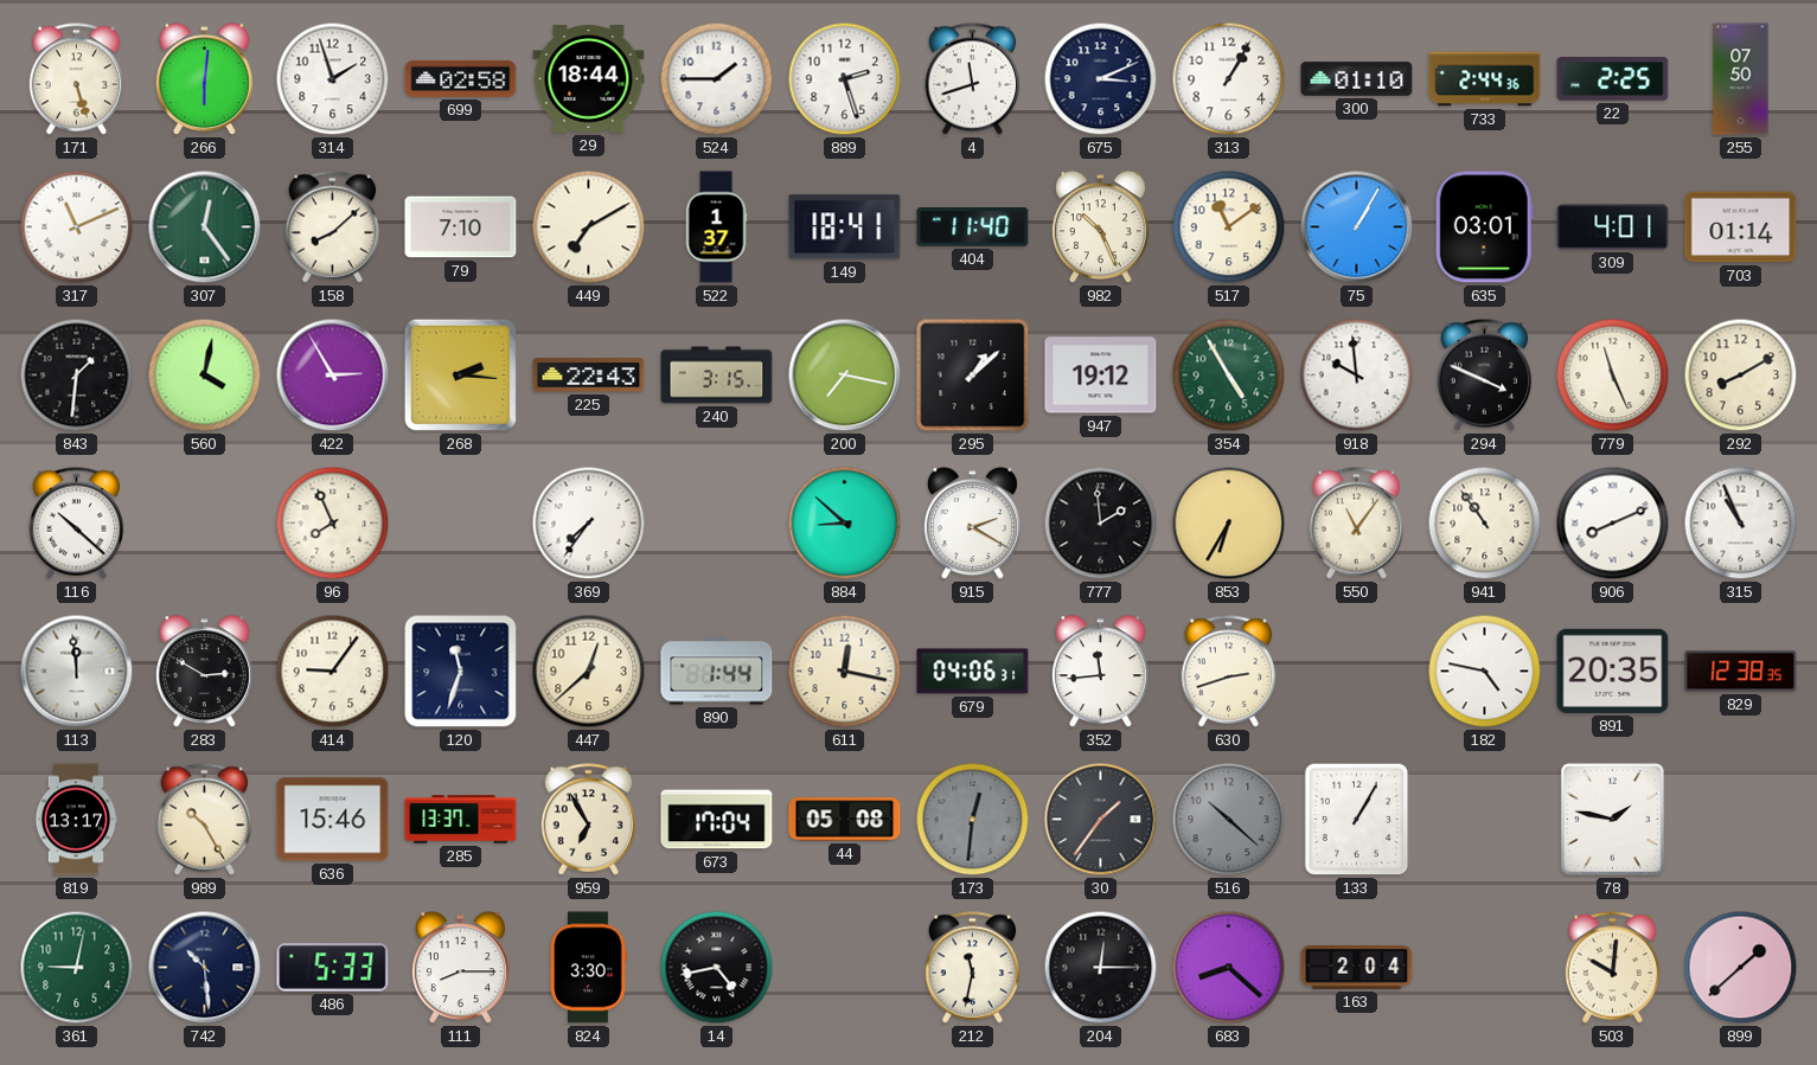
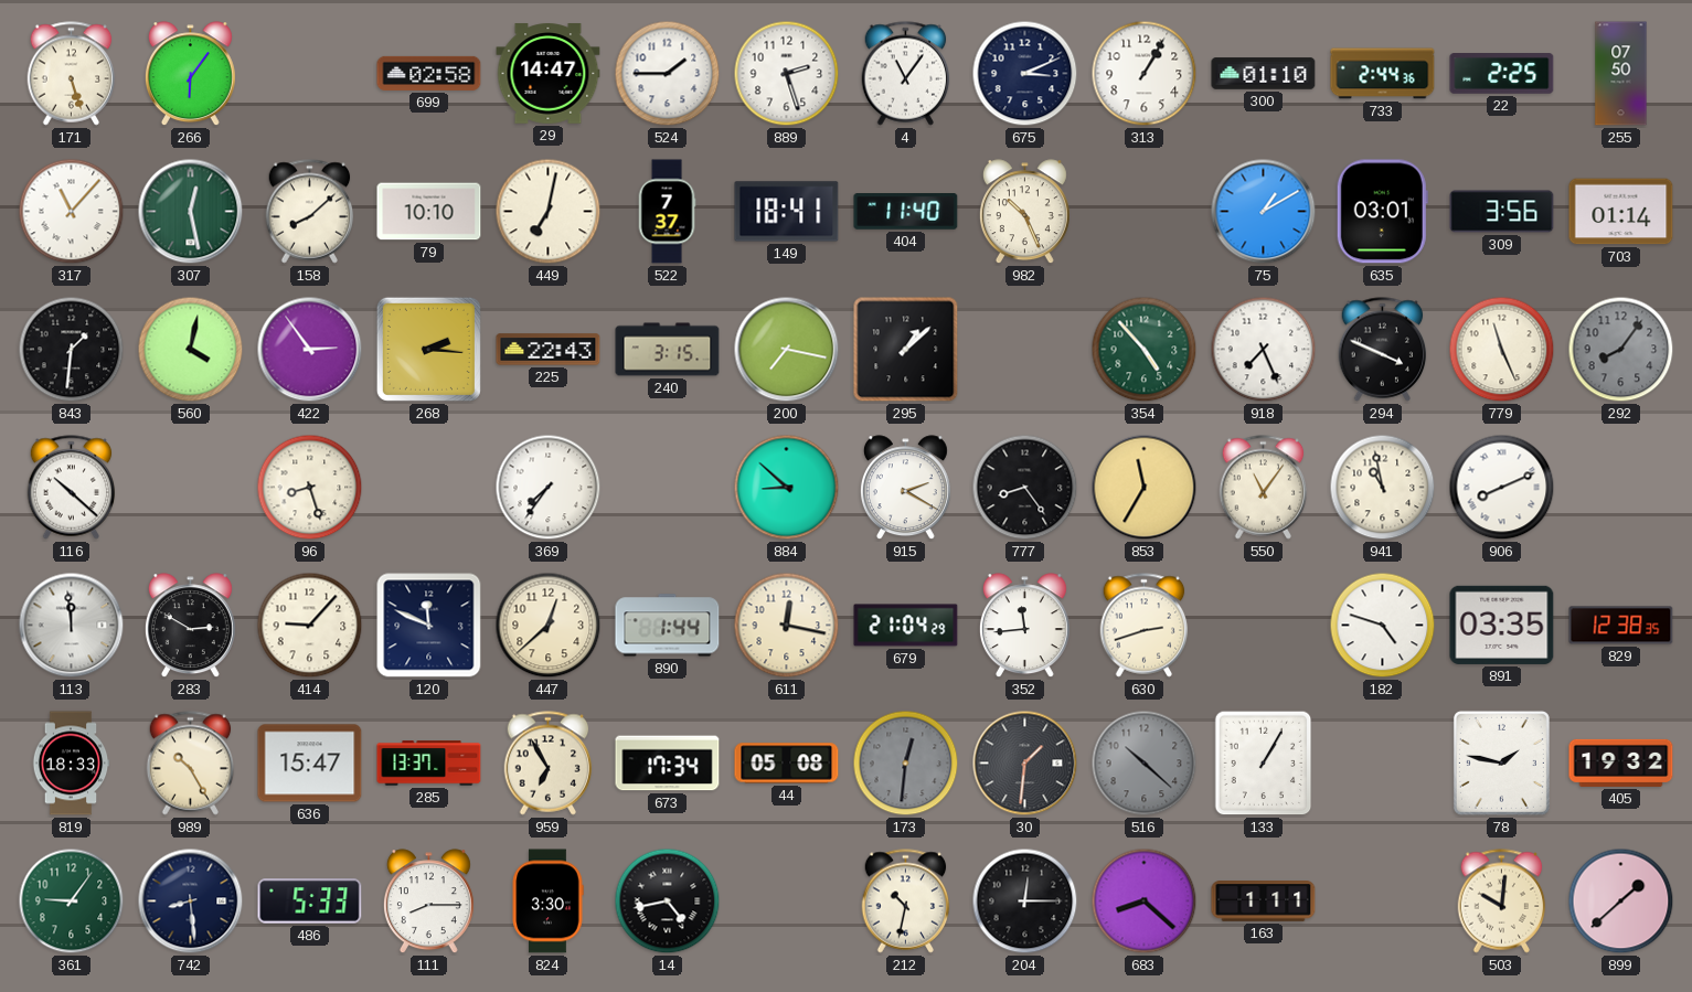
266: 6:01 -> 6:06 (190, 74)
314: 1:57 -> none (333, 79)
29: 18:44 -> 14:47 (549, 74)
4: 11:42 -> 11:06 (906, 74)
317: 11:11 -> 11:07 (72, 212)
307: 12:24 -> 12:28 (191, 212)
79: 7:10 -> 10:10 (429, 212)
449: 7:10 -> 7:02 (549, 212)
522: 1:37 -> 7:37 (667, 212)
517: 11:09 -> none (1229, 227)
75: 1:05 -> 1:10 (1264, 212)
309: 4:01 -> 3:56 (1502, 212)
422: 2:55 -> 2:54 (310, 350)
947: 19:12 -> none (1101, 376)
354: 4:55 -> 4:53 (1145, 350)
918: 9:59 -> 7:26 (1264, 350)
292: 8:10 -> 8:06 (1621, 350)
292 dial: cream -> grey (1621, 350)
96: 7:56 -> 8:27 (310, 488)
777: 1:59 -> 8:24 (1025, 488)
853: 6:35 -> 11:35 (1145, 488)
941: 10:54 -> 10:58 (1383, 488)
315: 10:56 -> none (1741, 524)
414: 9:06 -> 9:07 (310, 626)
120: 11:33 -> 11:49 (429, 626)
679: 04:06 -> 21:04 (906, 626)
182: 4:47 -> 4:48 (1383, 626)
891: 20:35 -> 03:35 (1502, 625)
819: 13:17 -> 18:33 (71, 764)
636: 15:46 -> 15:47 (310, 764)
673: 17:04 -> 17:34 (668, 764)
30: 1:36 -> 1:31 (1025, 764)
405: none -> 19:32 (1621, 762)
361: 9:02 -> 9:06 (72, 902)
742: 10:29 -> 8:29 (191, 902)
212: 11:32 -> 10:32 (906, 902)
163: 2:04 -> 1:11 (1264, 902)
